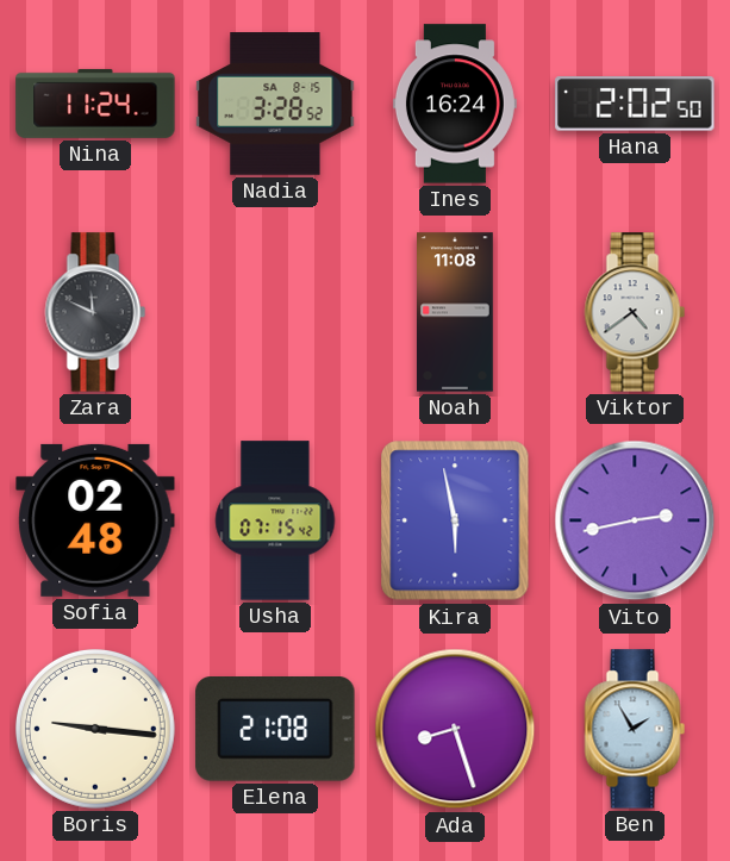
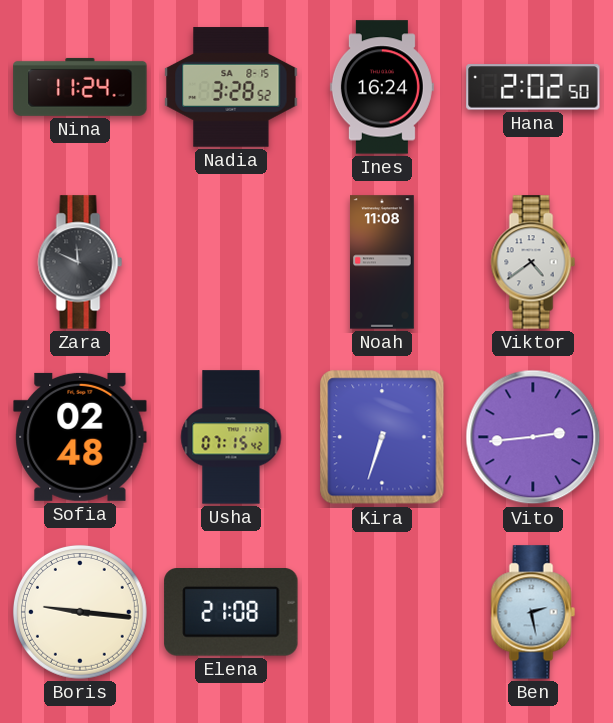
Kira: 5:58 -> 6:33 (382, 437)
Vito: 2:43 -> 2:44 (533, 437)
Ada: 8:27 -> none (455, 729)
Ben: 1:55 -> 2:28 (533, 612)
